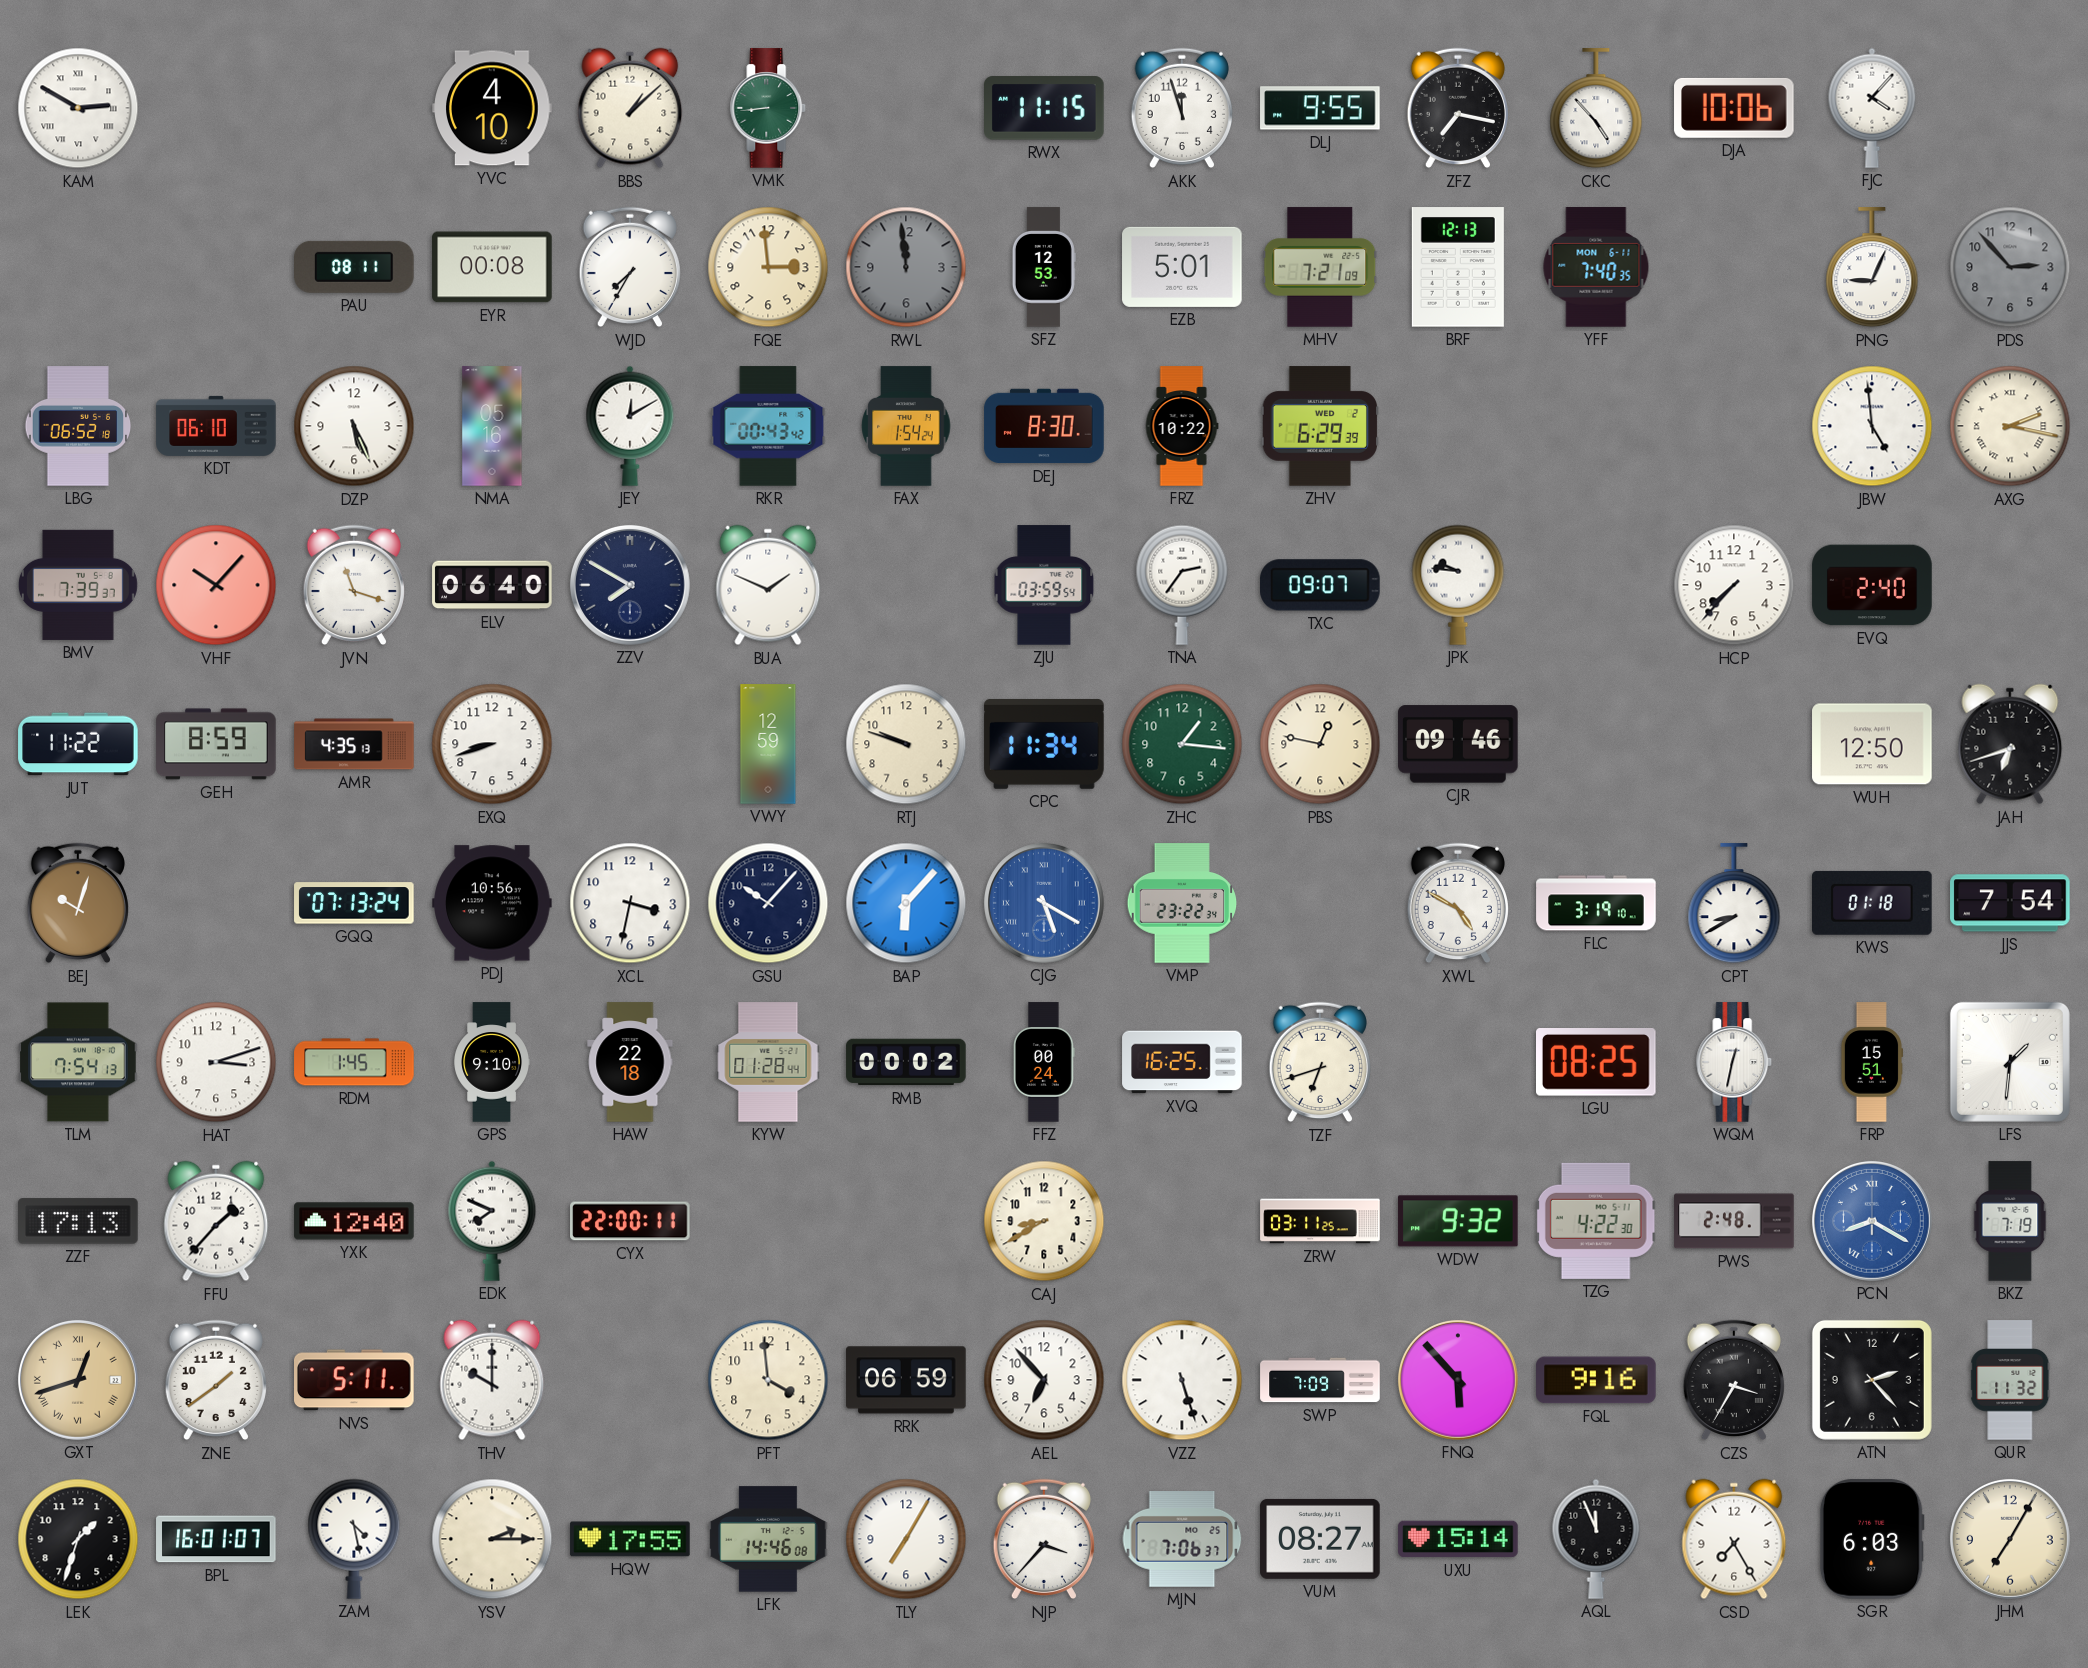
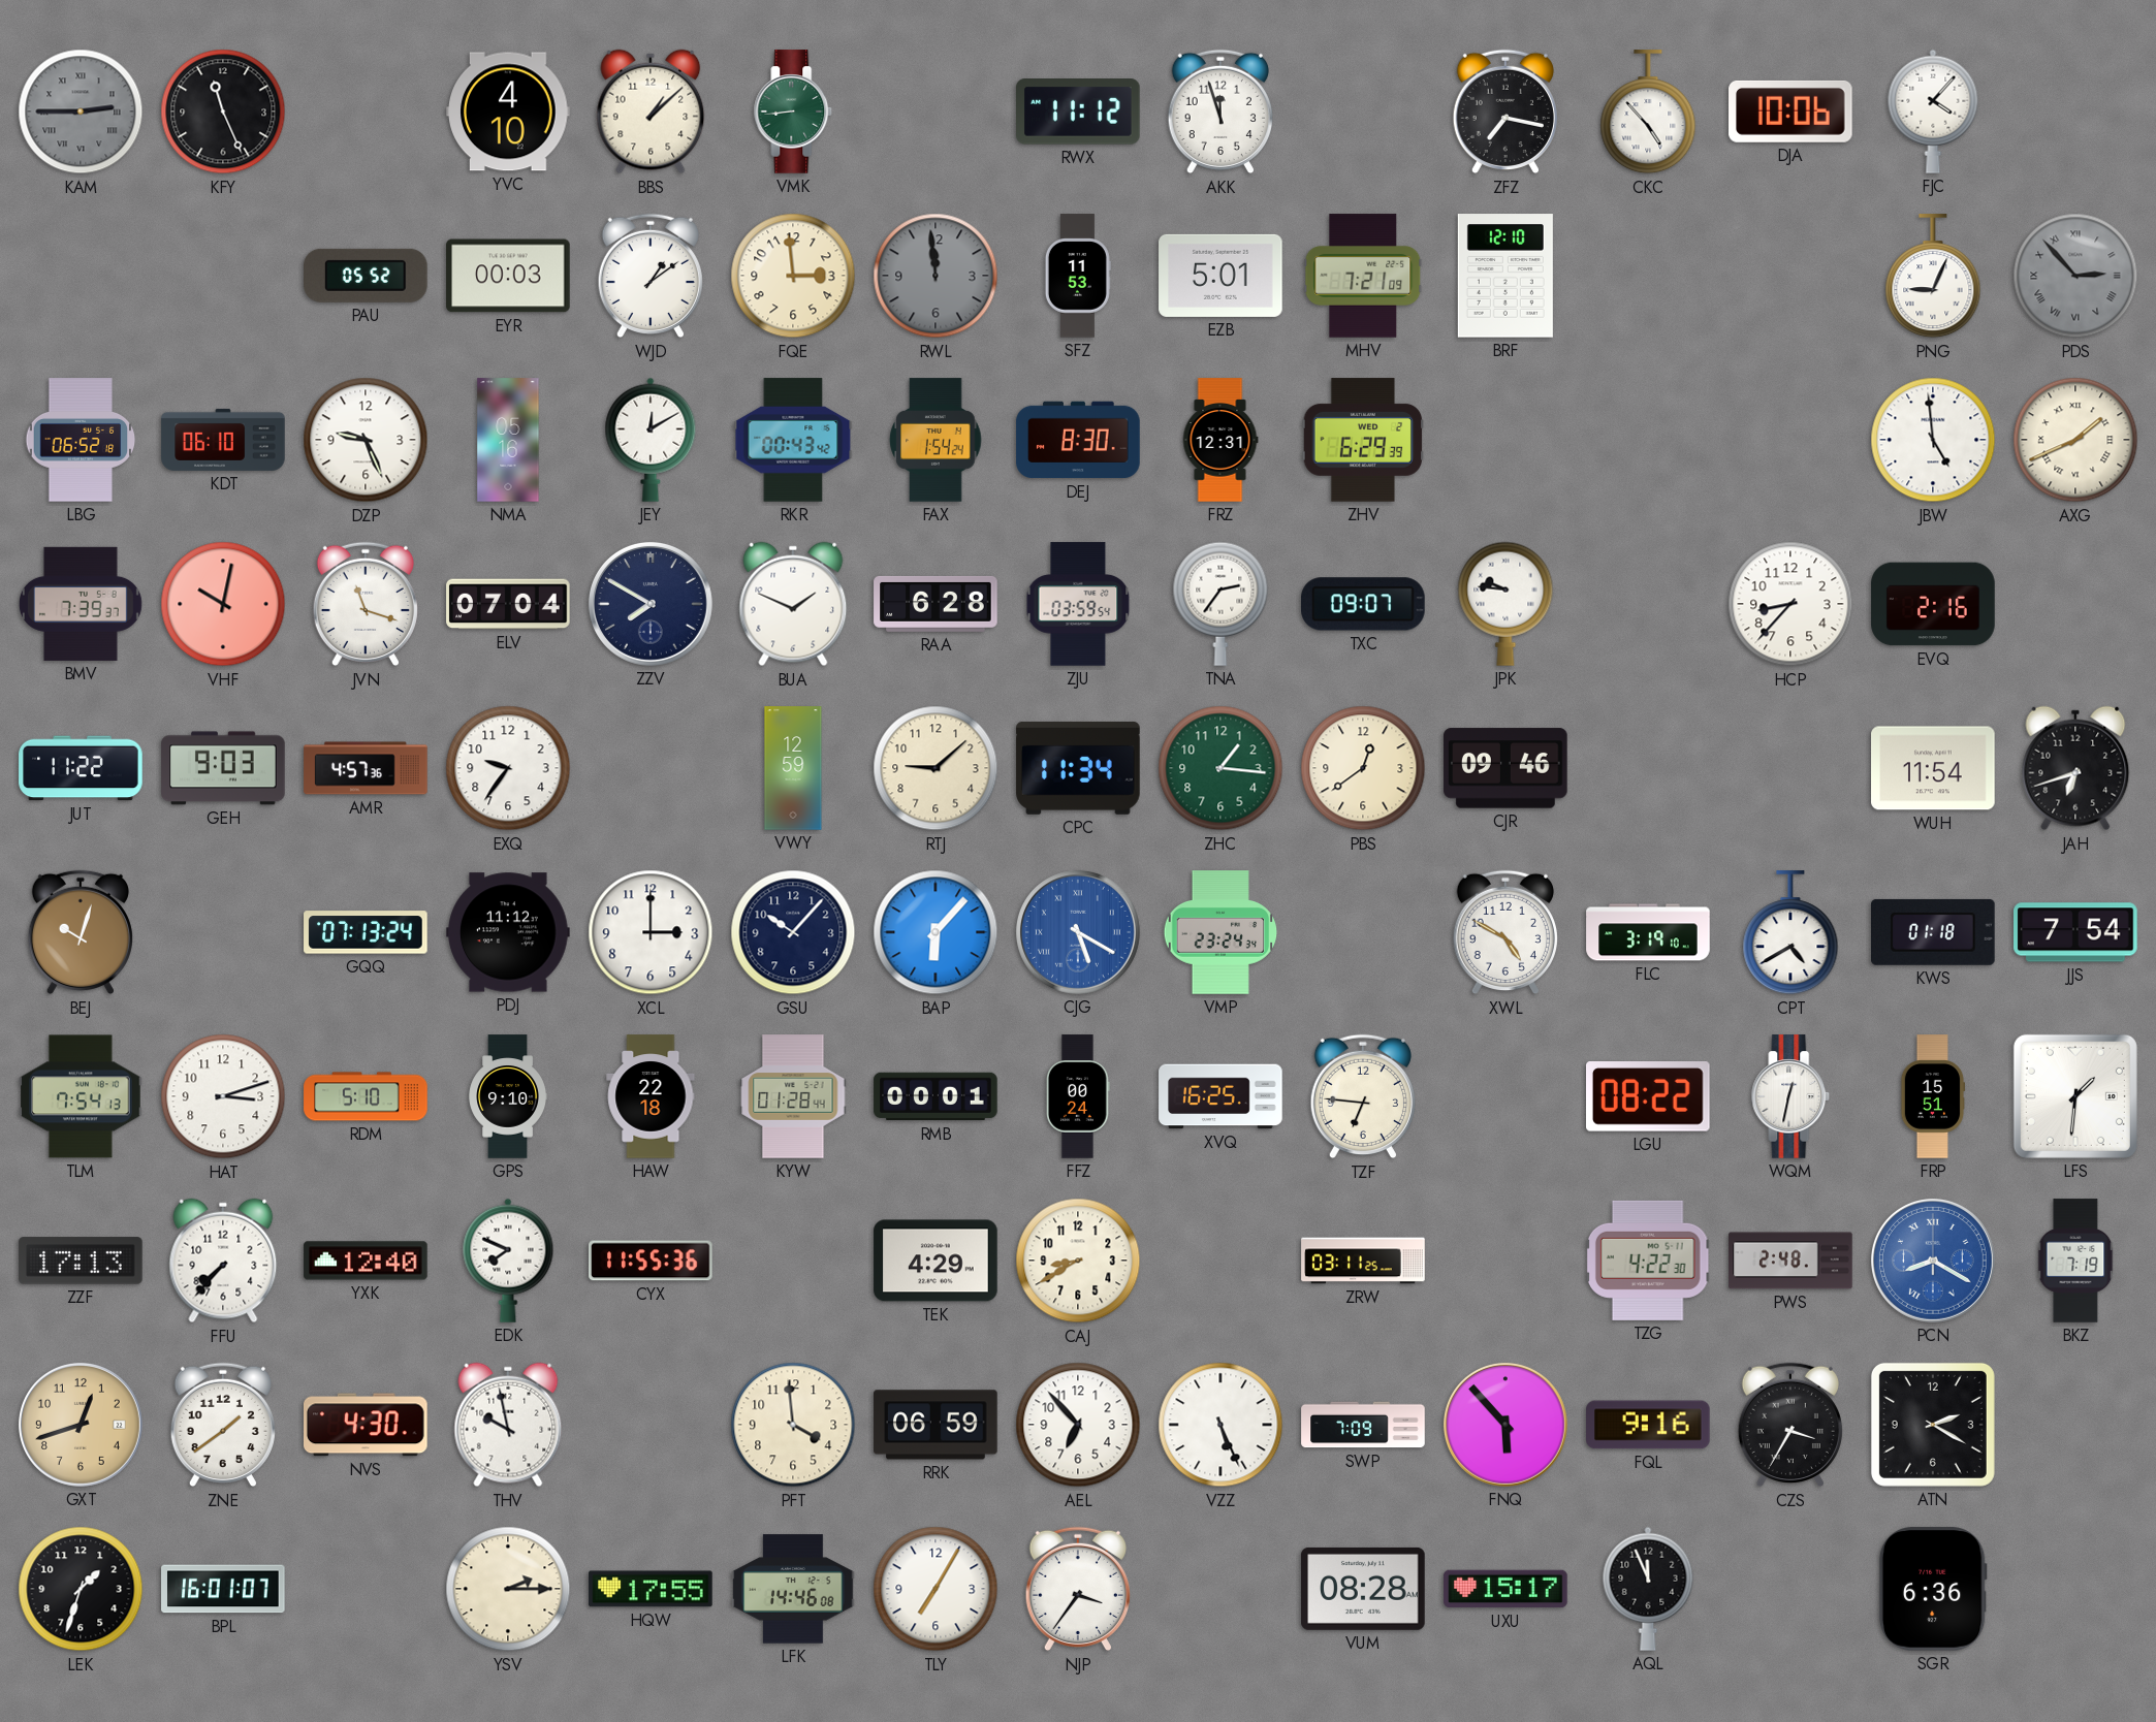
KAM: 2:50 -> 2:45 (81, 111)
KAM dial: white -> grey (81, 111)
KFY: none -> 11:26 (223, 111)
RWX: 11:15 -> 11:12 (1079, 111)
DLJ: 9:55 -> none (1320, 108)
PAU: 08:11 -> 05:52 (367, 276)
EYR: 00:08 -> 00:03 (508, 276)
WJD: 7:35 -> 1:09 (651, 276)
SFZ: 12:53 -> 11:53 (1078, 276)
BRF: 12:13 -> 12:10 (1505, 276)
YFF: 7:40 -> none (1596, 267)
PDS numerals: Arabic -> Roman (2075, 276)
DZP: 5:26 -> 9:26 (366, 440)
FRZ: 10:22 -> 12:31 (1220, 440)
AXG: 2:17 -> 1:41 (2075, 440)
VHF: 10:07 -> 10:02 (223, 604)
ELV: 06:40 -> 07:04 (508, 604)
RAA: none -> 6:28 (936, 604)
HCP: 7:37 -> 8:37 (1790, 604)
EVQ: 2:40 -> 2:16 (1933, 604)
GEH: 8:59 -> 9:03 (223, 768)
AMR: 4:35 -> 4:57 (366, 768)
EXQ: 8:42 -> 9:36 (508, 768)
RTJ: 9:48 -> 9:08 (936, 768)
PBS: 12:47 -> 12:39 (1363, 768)
WUH: 12:50 -> 11:54 (1933, 768)
PDJ: 10:56 -> 11:12 (508, 932)
XCL: 3:32 -> 3:00 (651, 932)
VMP: 23:22 -> 23:24 (1220, 932)
CPT: 8:40 -> 4:40 (1790, 933)
RDM: 1:45 -> 5:10 (366, 1096)
RMB: 00:02 -> 00:01 (936, 1096)
TZF: 6:42 -> 6:46 (1363, 1096)
LGU: 08:25 -> 08:22 (1649, 1096)
FFU: 1:37 -> 7:37 (223, 1261)
CYX: 22:00 -> 11:55 (651, 1261)
TEK: none -> 4:29 (936, 1261)
WDW: 9:32 -> none (1458, 1221)
GXT numerals: Roman -> Arabic (81, 1425)
NVS: 5:11 -> 4:30 (366, 1425)
THV: 10:00 -> 9:58 (508, 1425)
VZZ: 5:27 -> 5:26 (1220, 1425)
ATN: 2:23 -> 2:20 (1933, 1425)
QUR: 11:32 -> none (2010, 1380)
ZAM: 4:28 -> none (354, 1539)
NJP: 3:37 -> 3:36 (1078, 1589)
MJN: 7:06 -> none (1182, 1540)
VUM: 08:27 -> 08:28 (1363, 1589)
UXU: 15:14 -> 15:17 (1505, 1589)
CSD: 7:25 -> none (1734, 1539)
SGR: 6:03 -> 6:36 (1933, 1589)
JHM: 7:05 -> none (2010, 1539)
